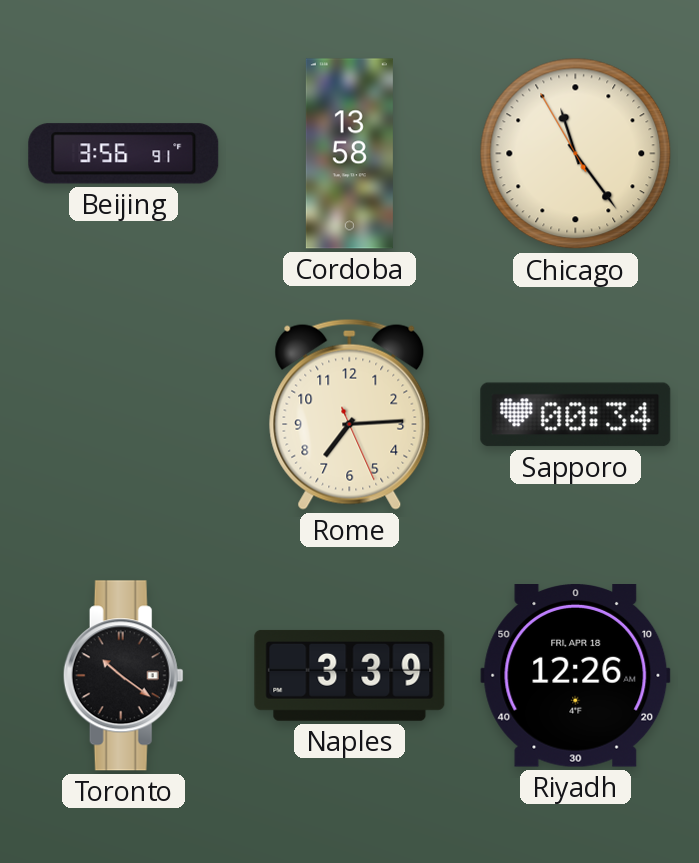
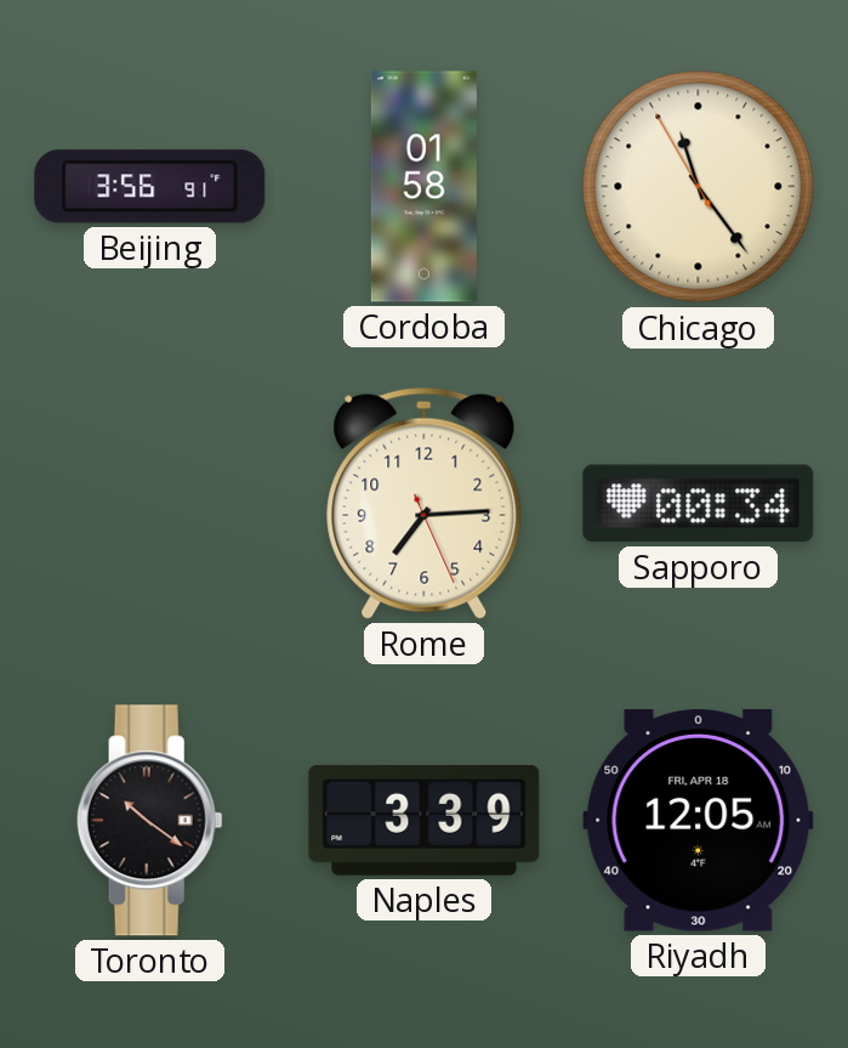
Cordoba: 13:58 -> 01:58 (423, 187)
Riyadh: 12:26 -> 12:05 (699, 821)
